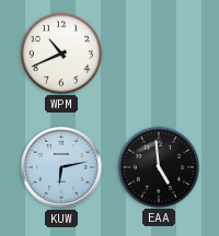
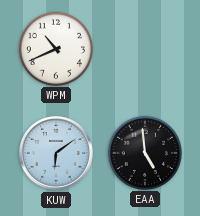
KUW: 6:13 -> 6:09 (57, 154)
